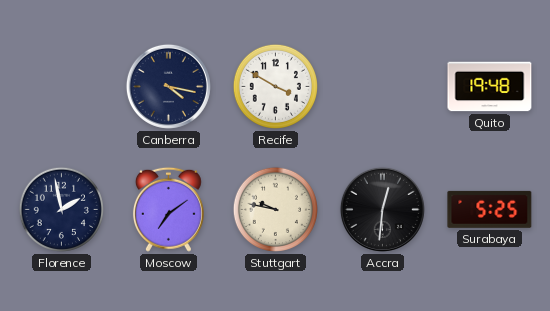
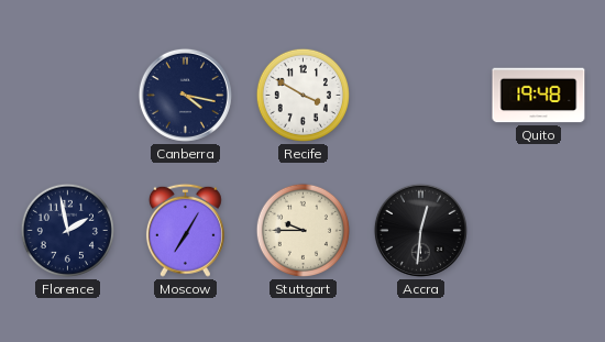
Moscow: 7:09 -> 7:05 (185, 230)
Stuttgart: 9:47 -> 9:45 (302, 230)
Surabaya: 5:25 -> none (490, 209)
